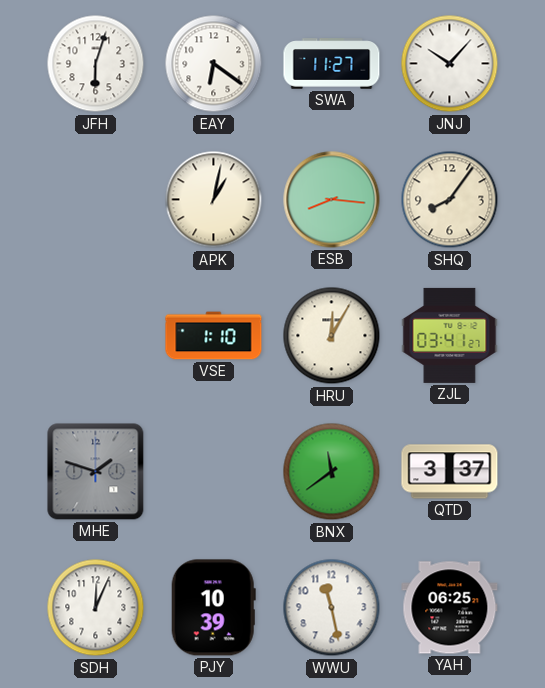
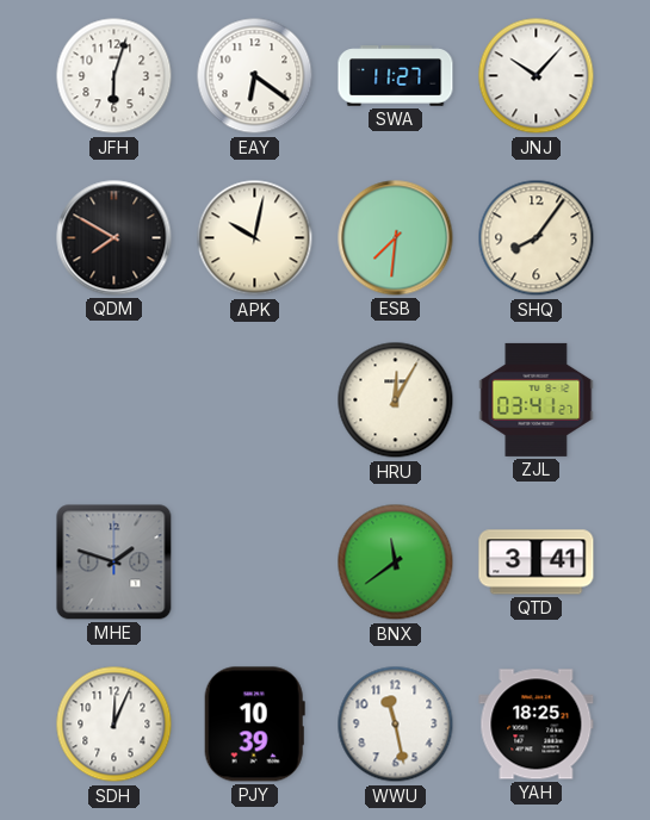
QDM: none -> 7:50 (114, 238)
APK: 1:02 -> 10:02 (255, 238)
ESB: 8:16 -> 7:31 (396, 238)
VSE: 1:10 -> none (214, 336)
QTD: 3:37 -> 3:41 (537, 563)
YAH: 06:25 -> 18:25 (537, 725)
